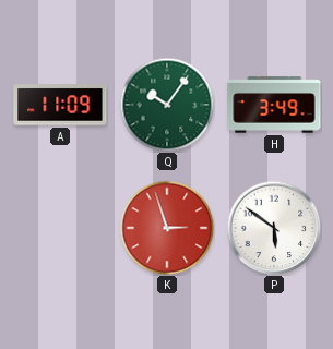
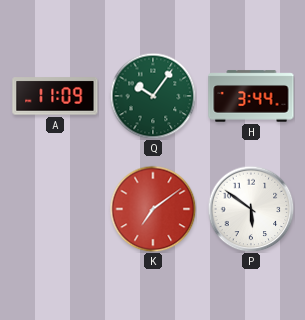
H: 3:49 -> 3:44 (251, 96)
K: 2:57 -> 7:09 (153, 209)
